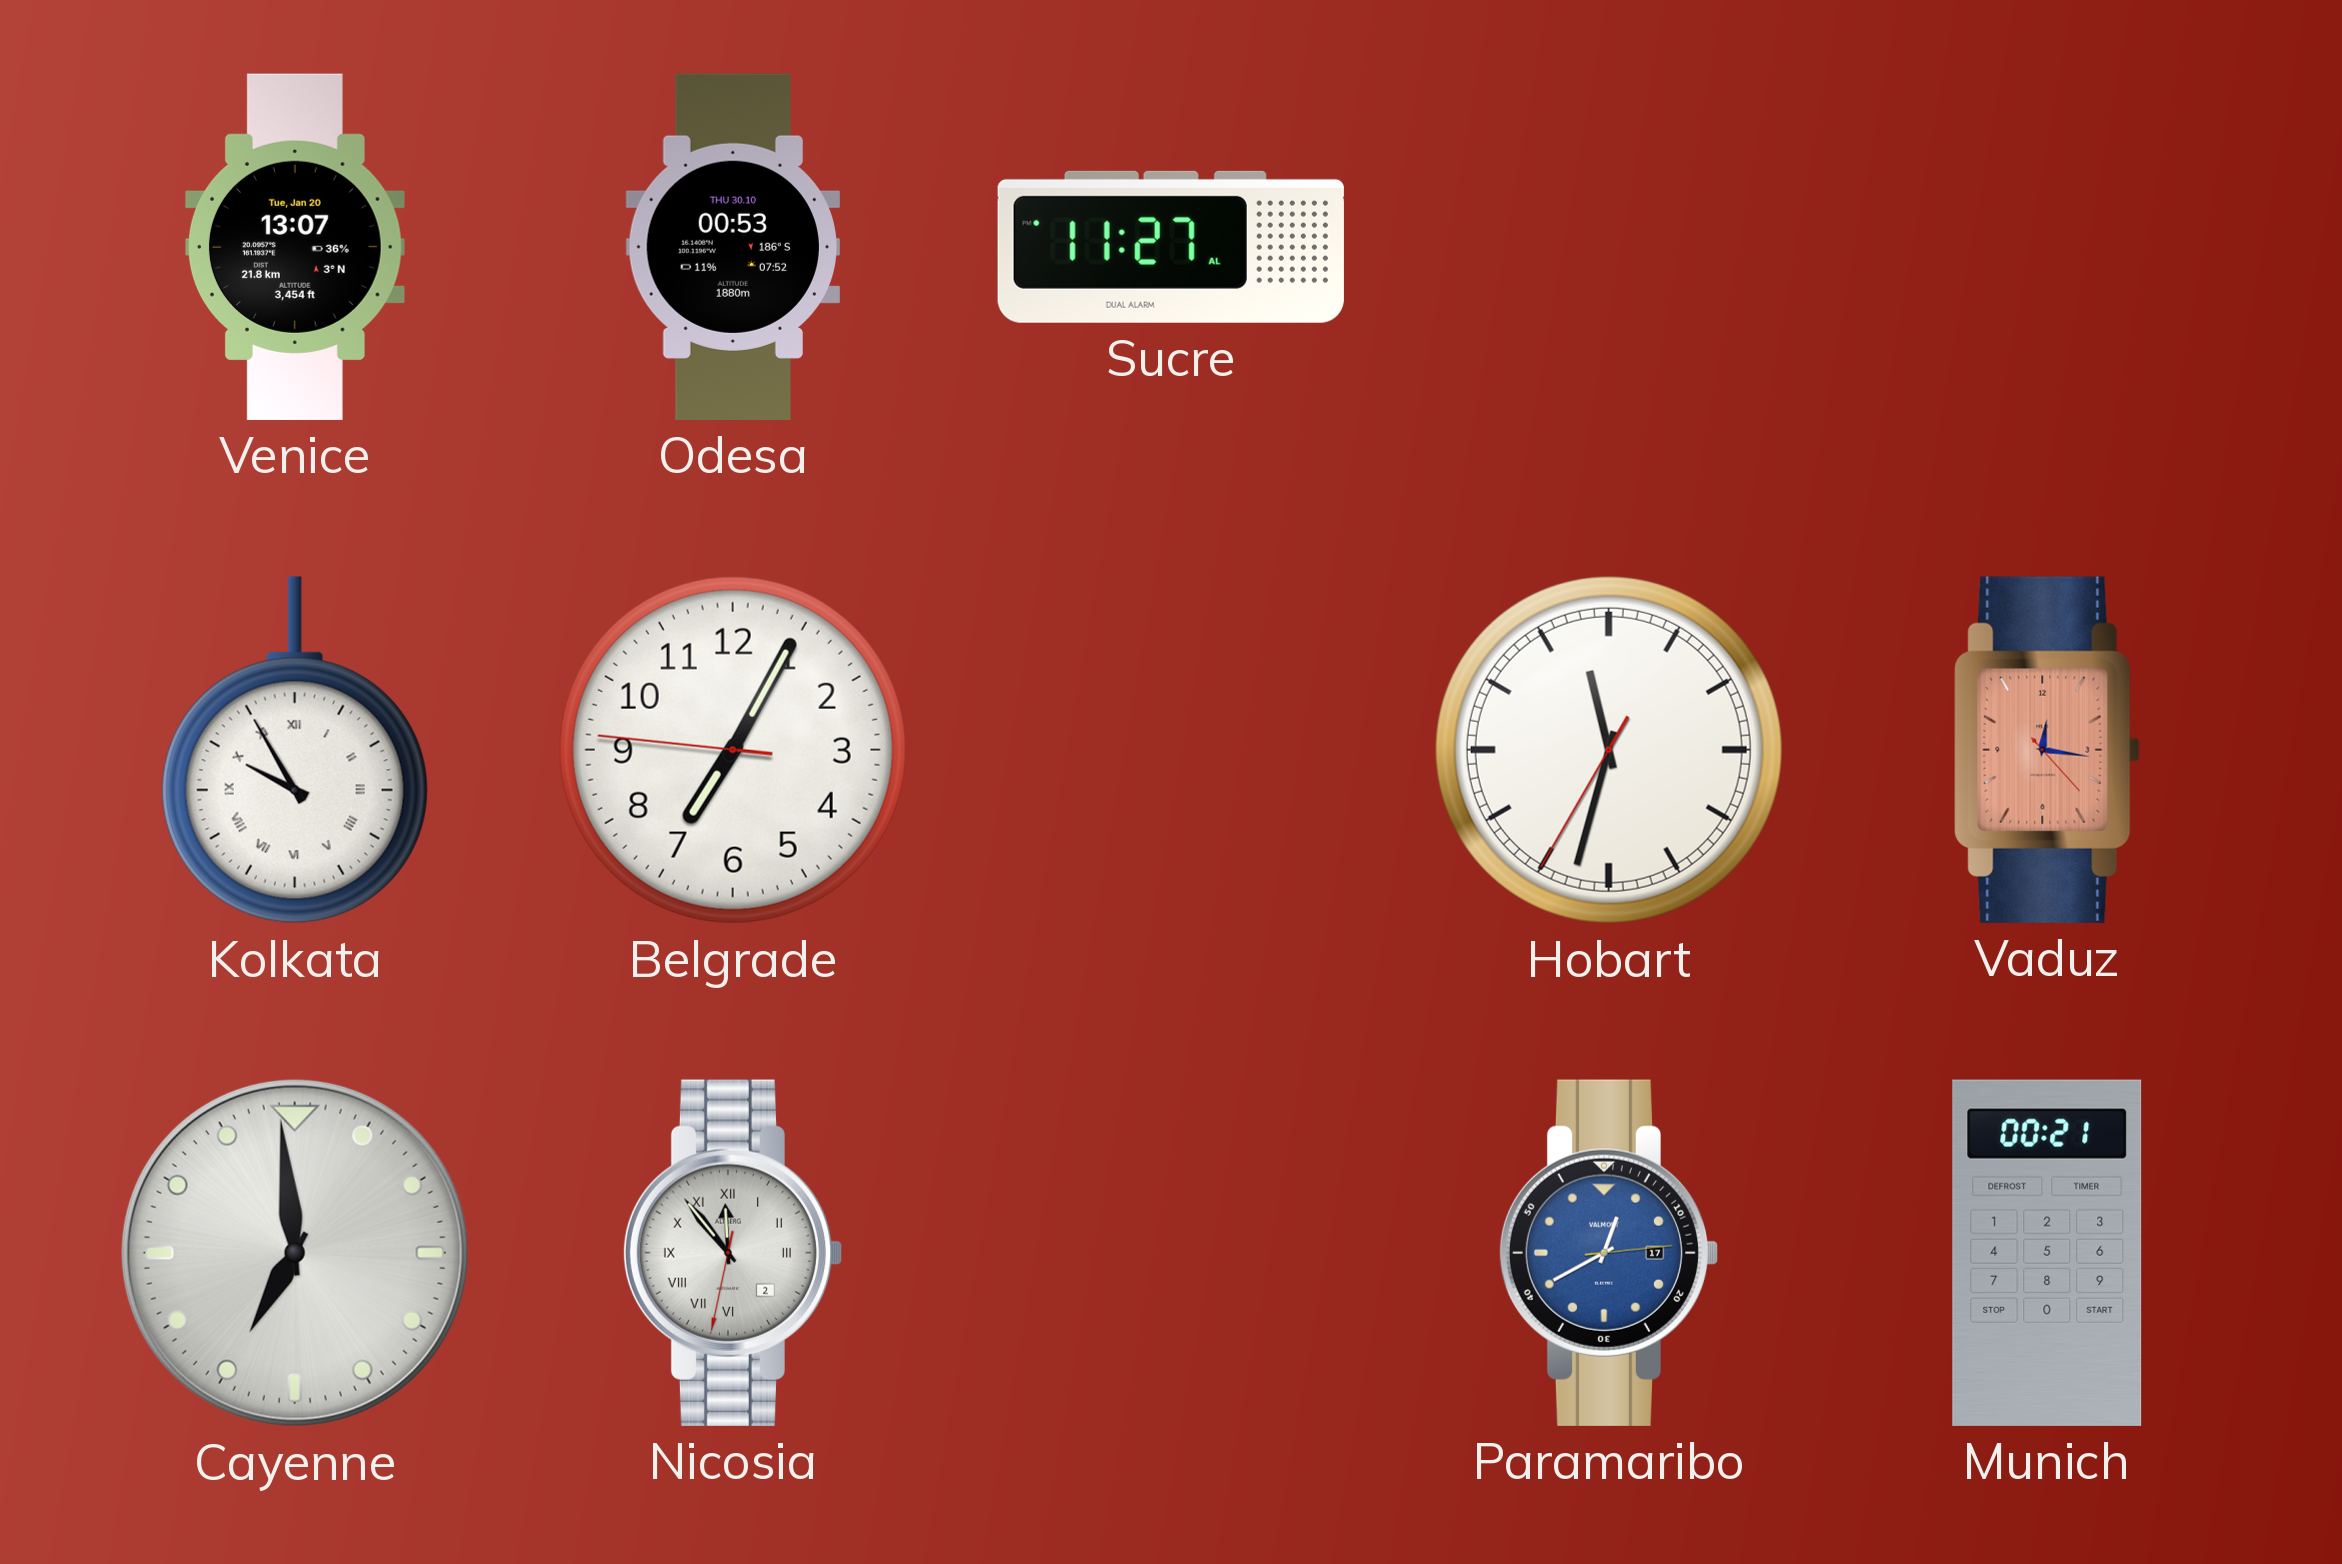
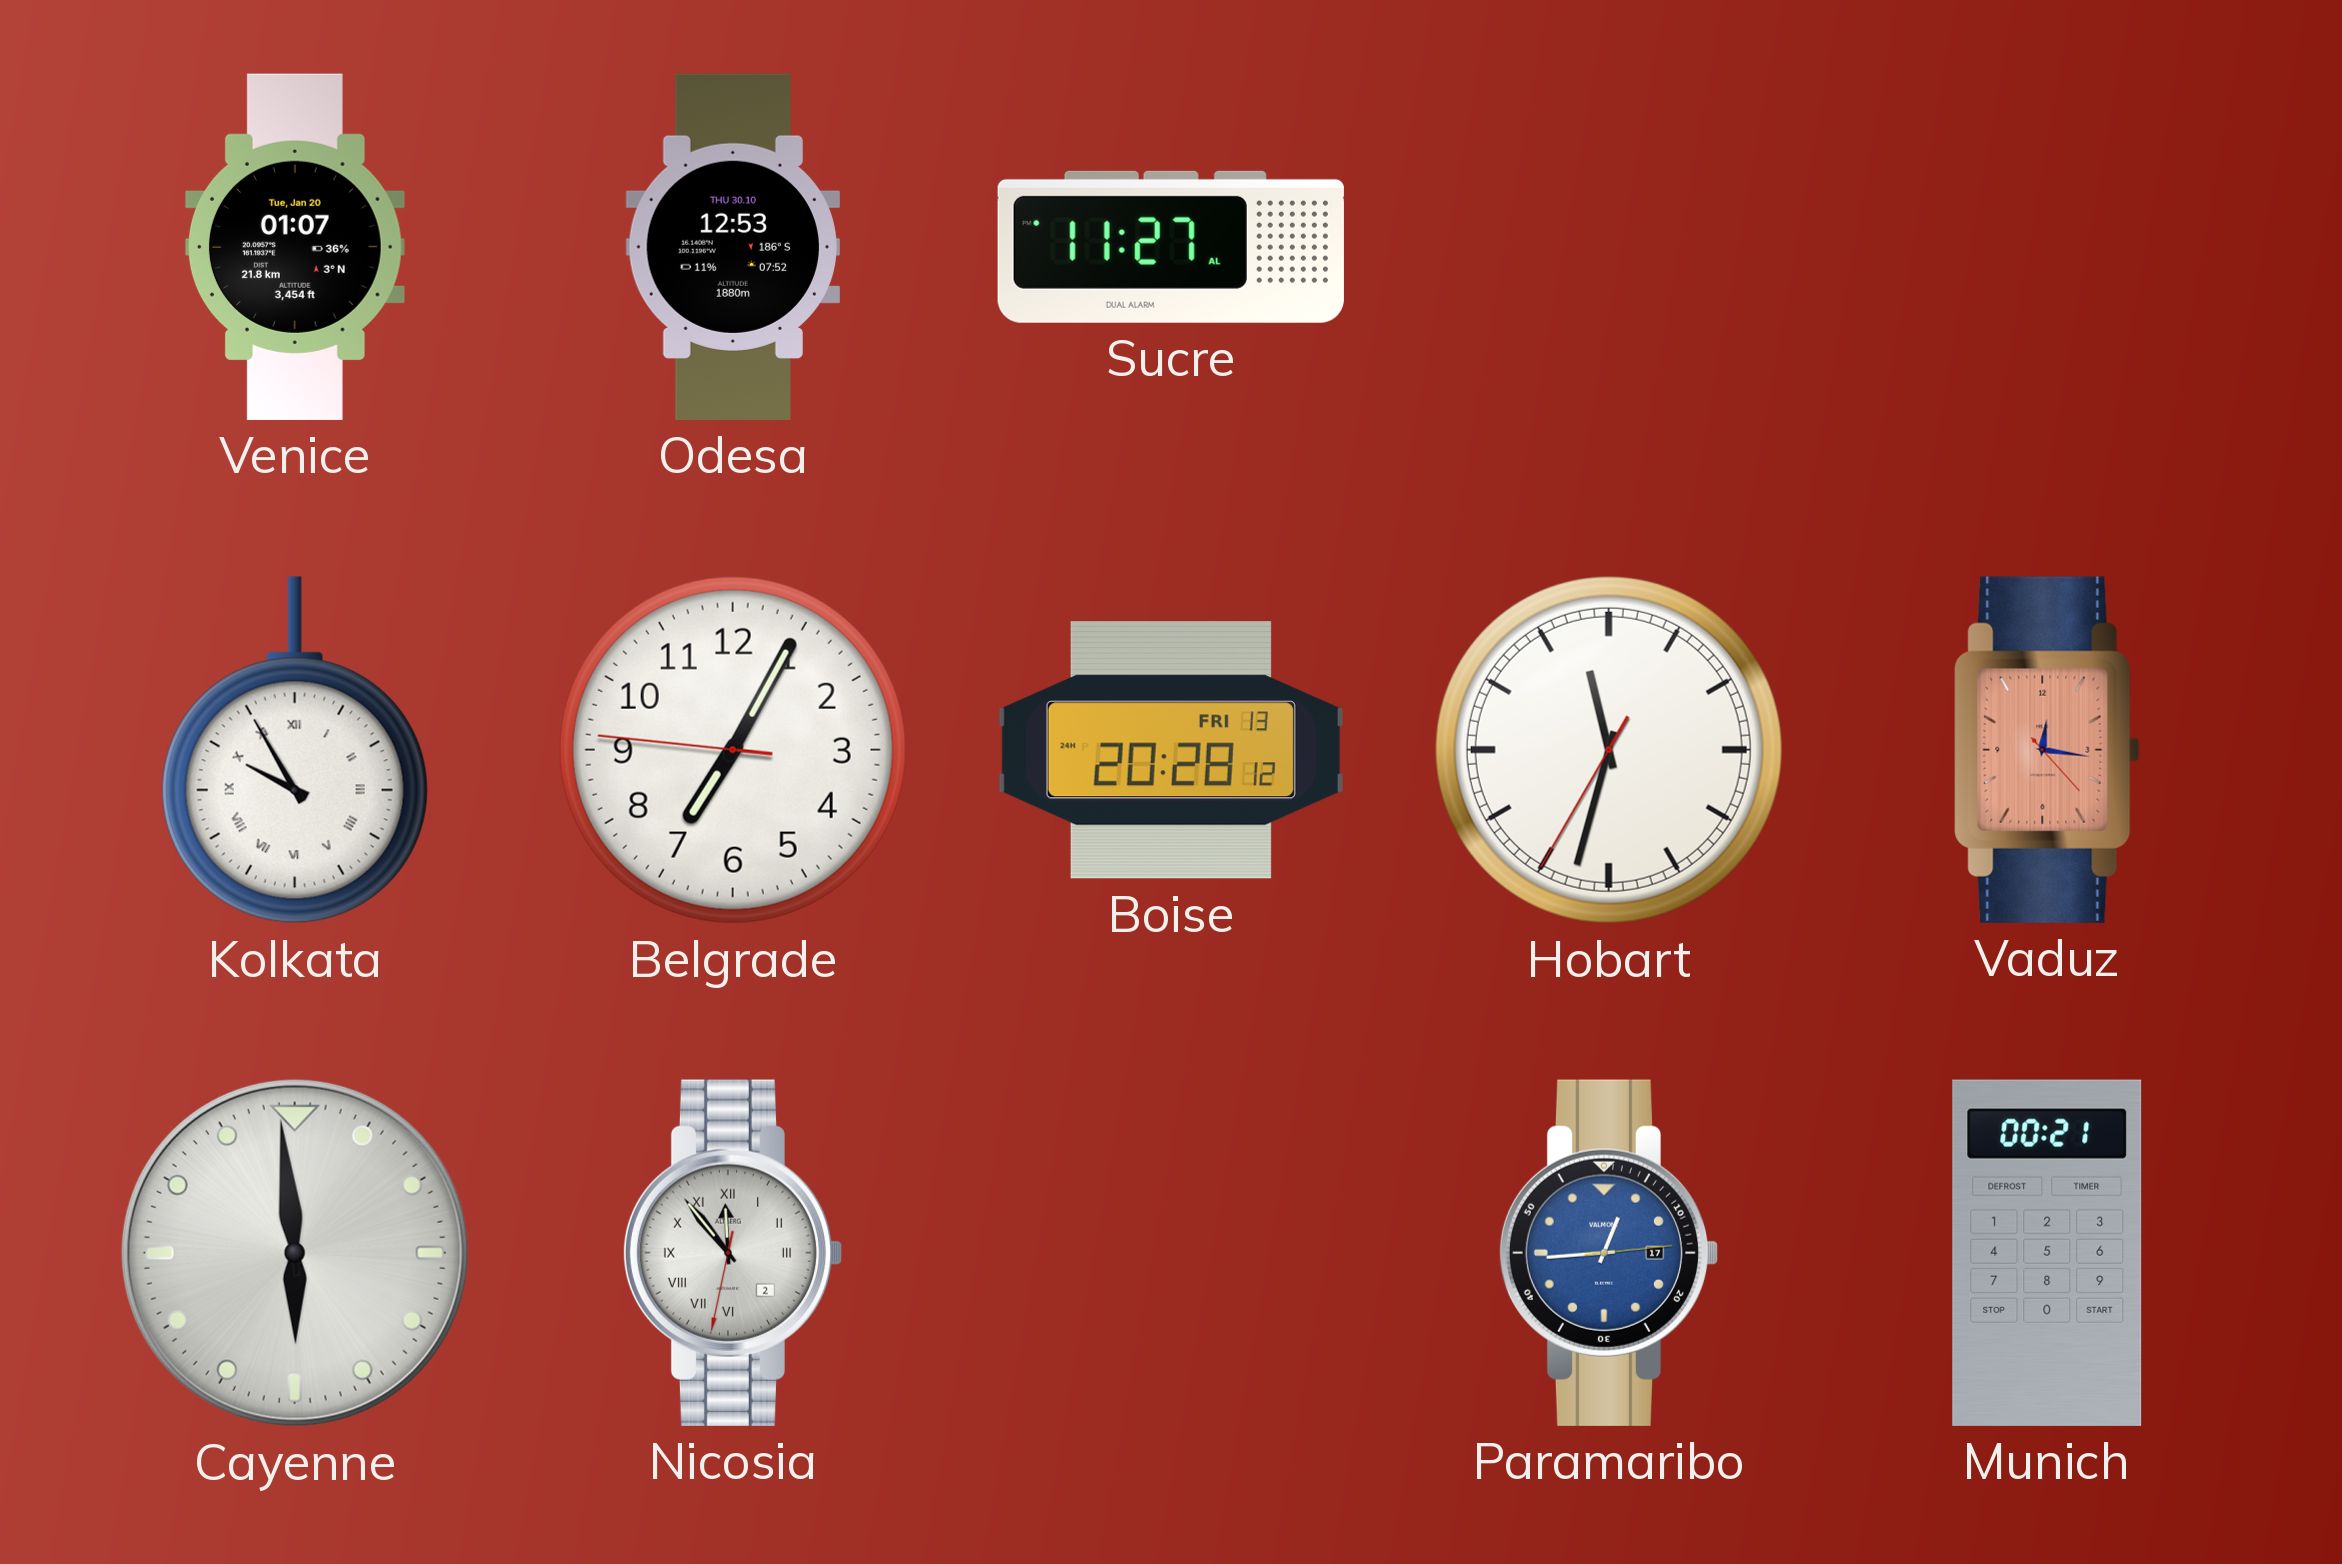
Venice: 13:07 -> 01:07 (295, 247)
Odesa: 00:53 -> 12:53 (733, 247)
Boise: none -> 20:28 (1171, 750)
Cayenne: 6:59 -> 5:59 (295, 1253)
Paramaribo: 12:40 -> 12:44 (1609, 1253)
